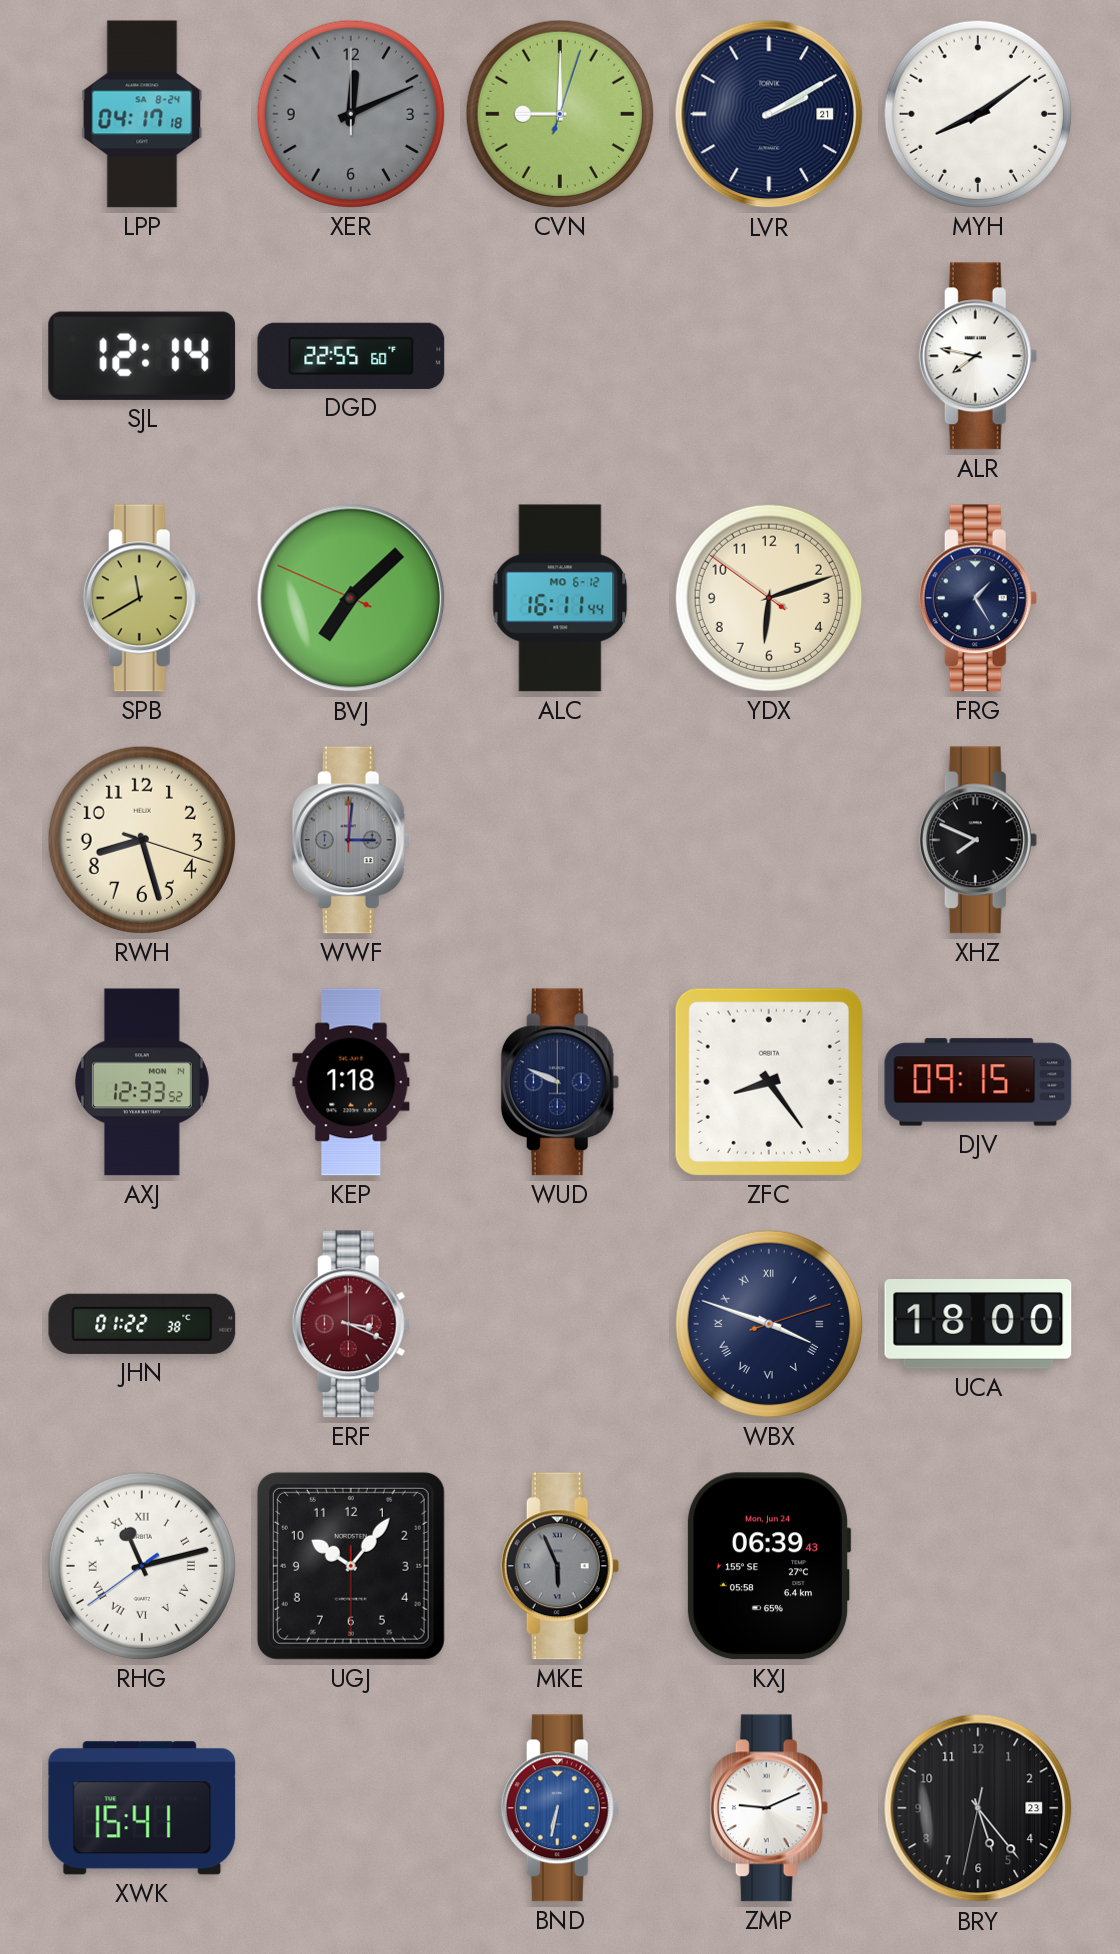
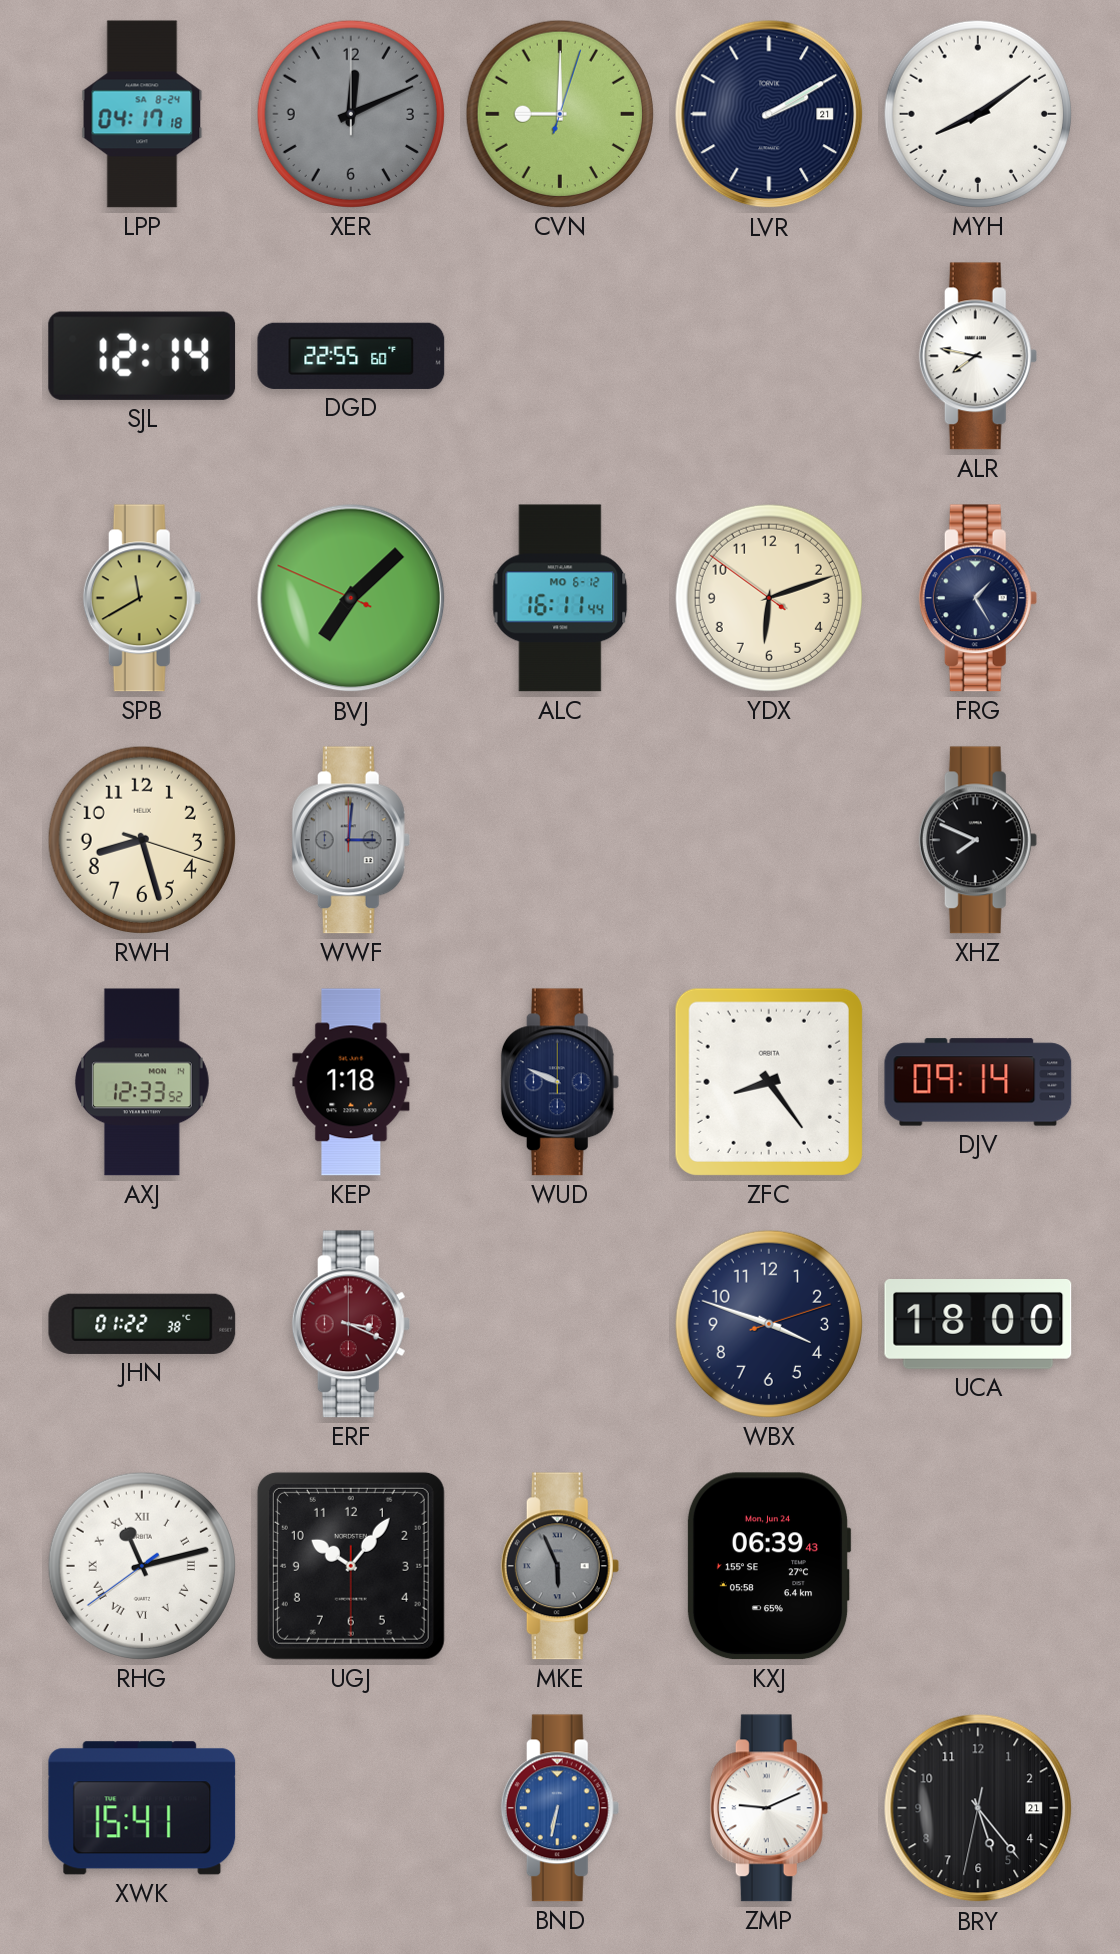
DJV: 09:15 -> 09:14 (978, 1082)
WBX numerals: Roman -> Arabic (769, 1324)
BRY date: 23 -> 21 (978, 1808)
